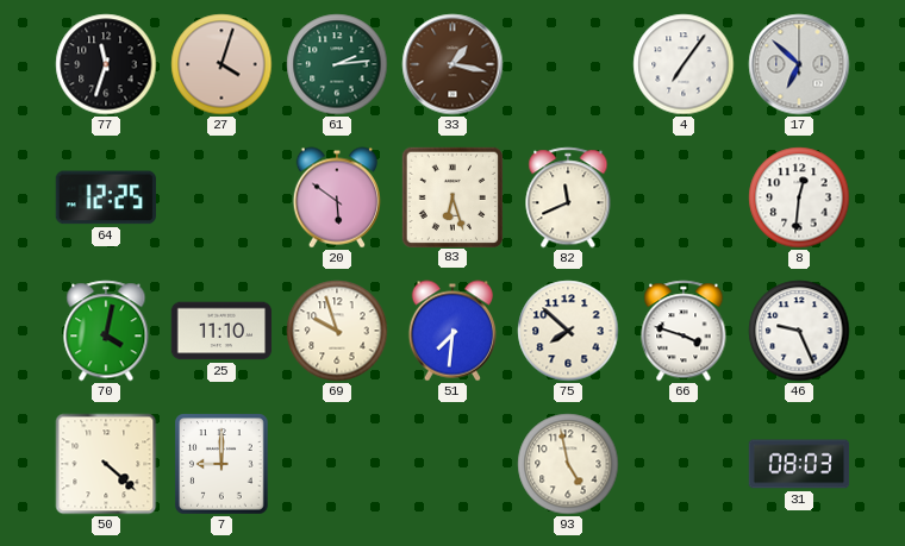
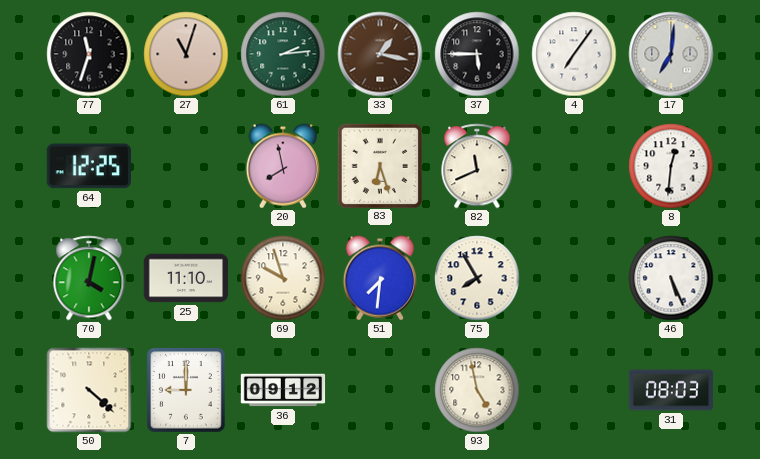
27: 4:03 -> 11:03 (186, 54)
37: none -> 5:45 (477, 54)
17: 6:52 -> 7:01 (671, 54)
20: 5:51 -> 7:58 (282, 166)
75: 7:52 -> 7:55 (477, 278)
66: 3:48 -> none (684, 331)
46: 9:26 -> 5:26 (671, 278)
36: none -> 09:12 (283, 390)
